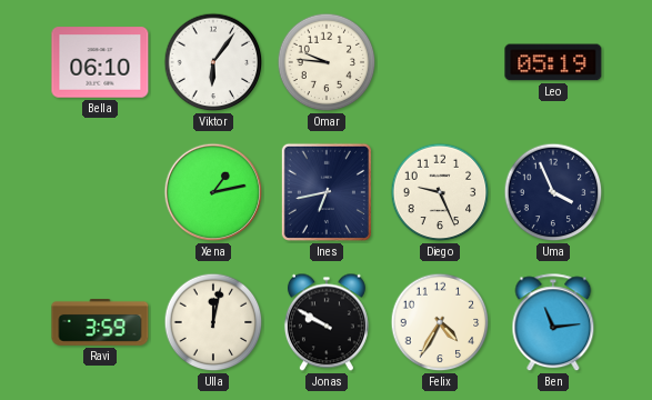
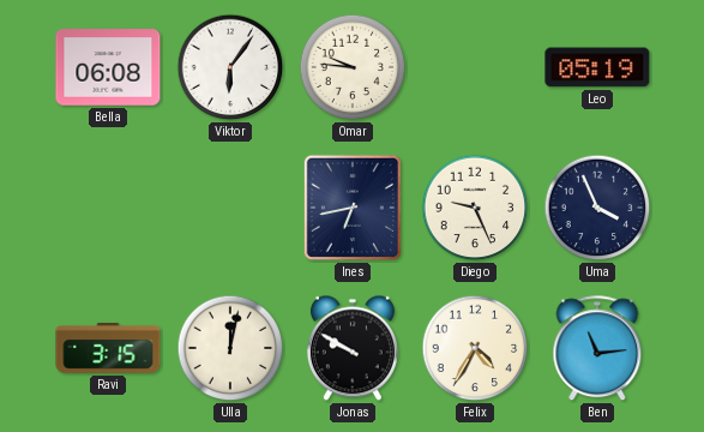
Bella: 06:10 -> 06:08 (108, 67)
Xena: 1:13 -> none (213, 192)
Ravi: 3:59 -> 3:15 (108, 348)
